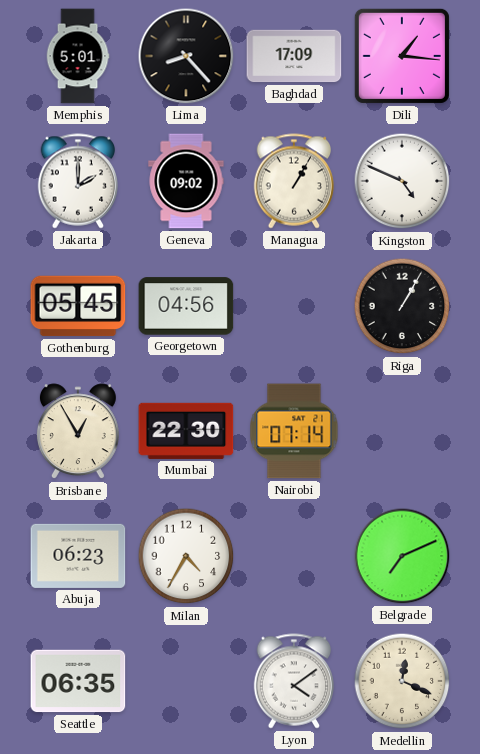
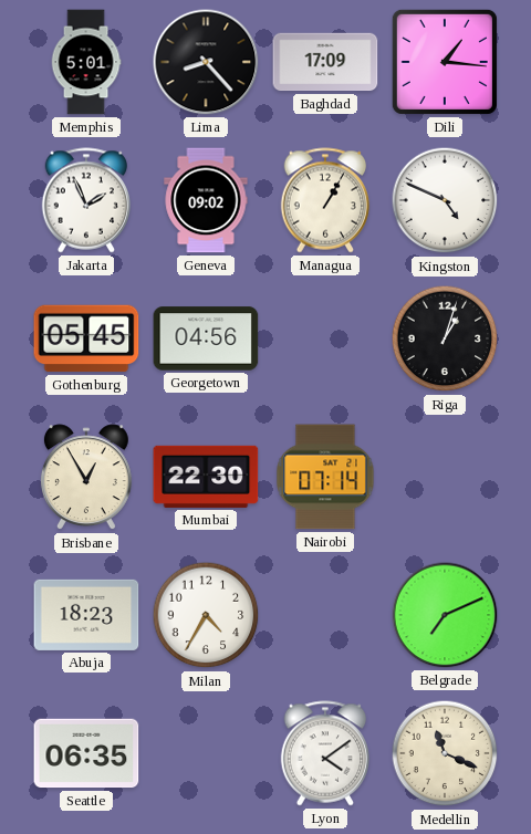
Jakarta: 2:00 -> 1:56 (86, 200)
Riga: 1:05 -> 1:03 (445, 338)
Abuja: 06:23 -> 18:23 (86, 615)
Medellin: 12:19 -> 11:19 (445, 753)
